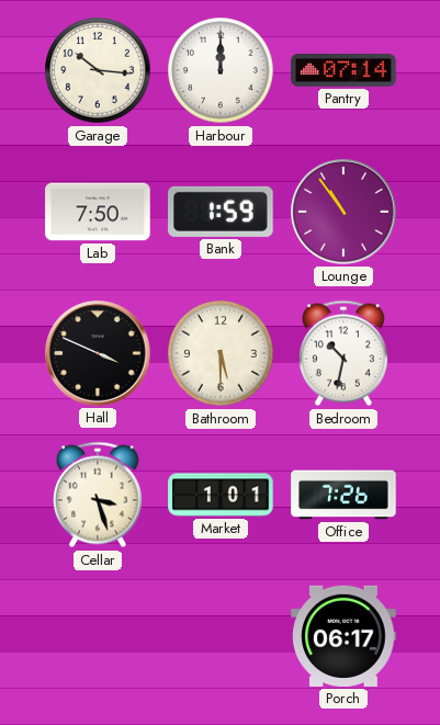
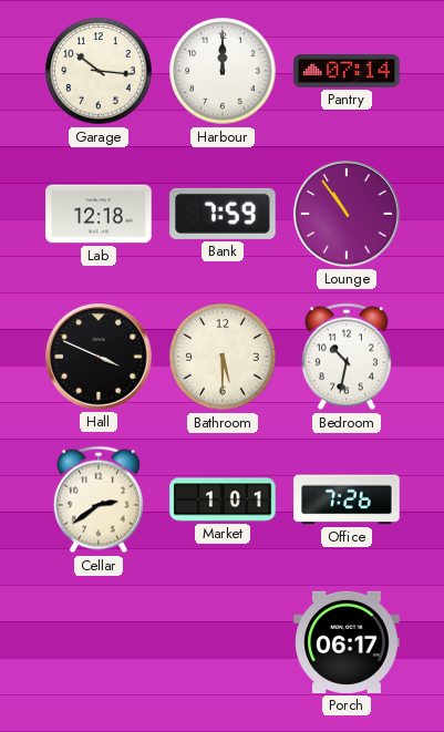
Lab: 7:50 -> 12:18 (99, 214)
Bank: 1:59 -> 7:59 (223, 214)
Cellar: 3:27 -> 2:39 (99, 499)
